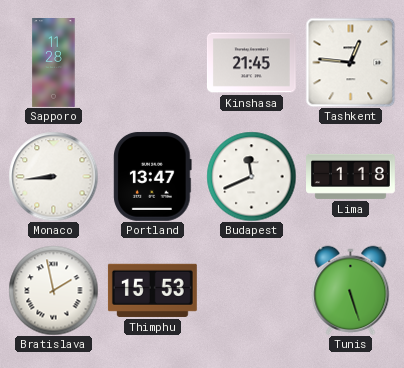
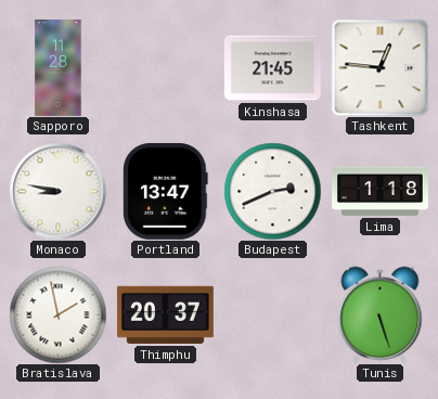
Monaco: 8:44 -> 8:47 (57, 191)
Budapest: 11:41 -> 2:41 (272, 191)
Thimphu: 15:53 -> 20:37 (165, 314)
